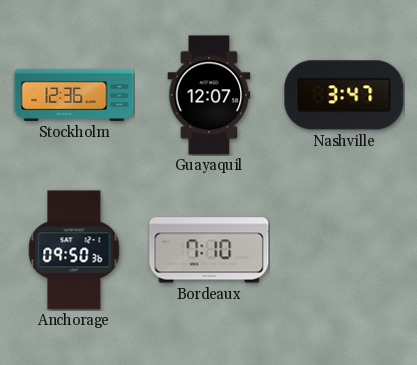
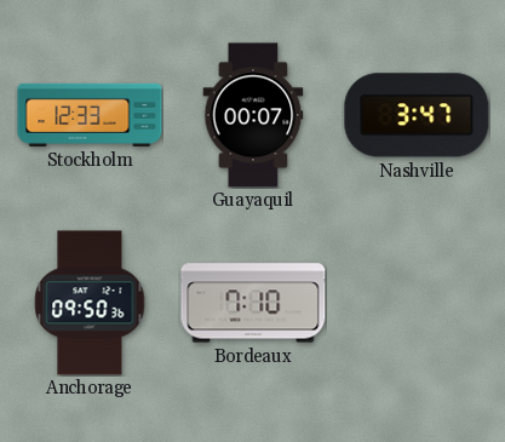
Stockholm: 12:36 -> 12:33 (90, 115)
Guayaquil: 12:07 -> 00:07 (253, 115)
